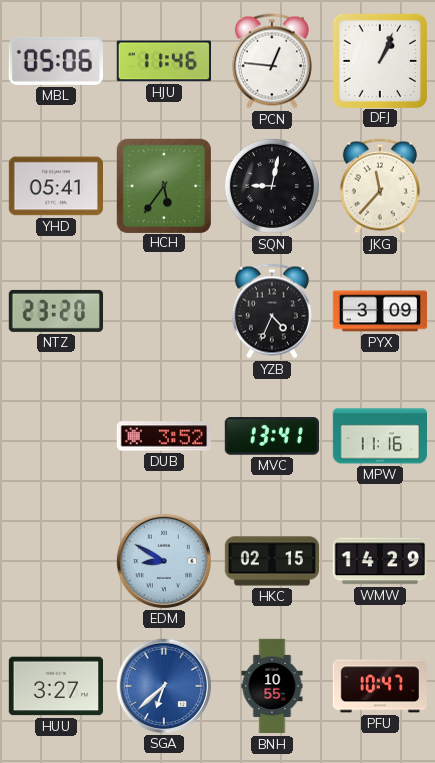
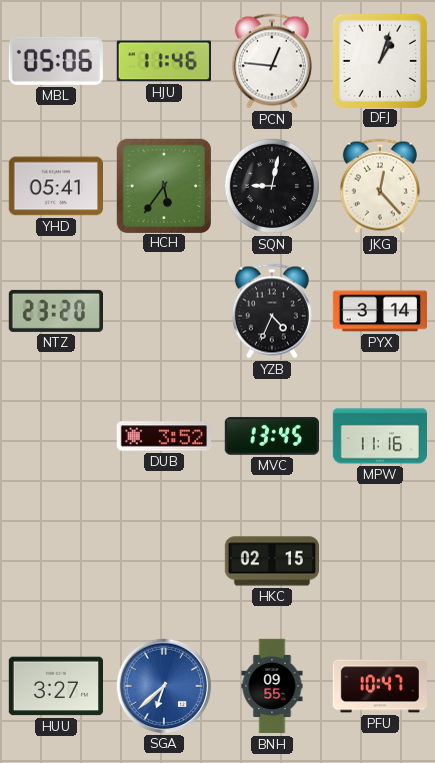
DFJ: 1:04 -> 1:03 (379, 60)
JKG: 11:37 -> 12:23 (380, 186)
PYX: 3:09 -> 3:14 (380, 311)
MVC: 13:41 -> 13:45 (271, 436)
EDM: 8:50 -> none (163, 560)
WMW: 14:29 -> none (380, 561)
BNH: 10:55 -> 09:55 (272, 686)
